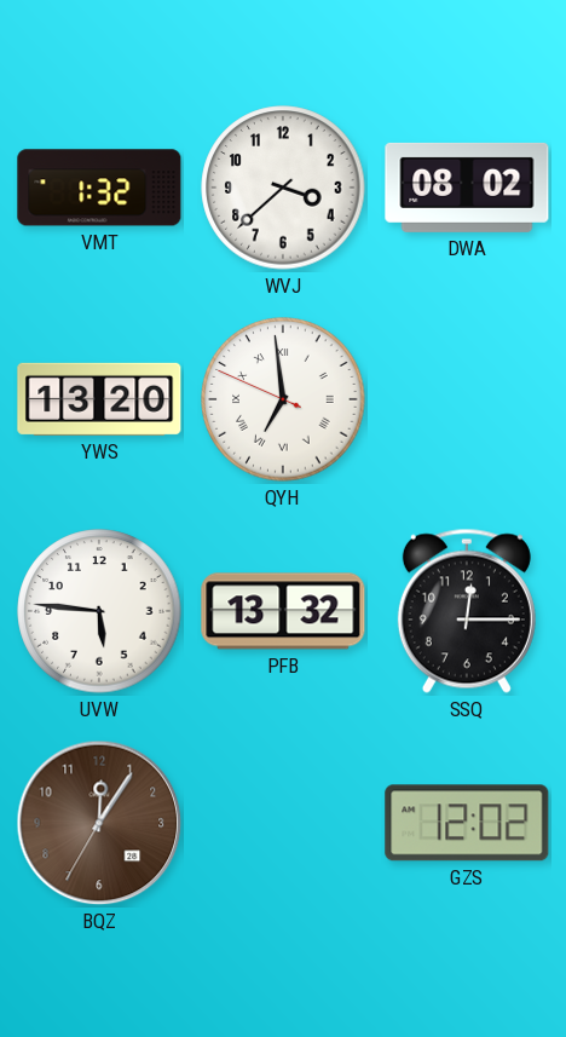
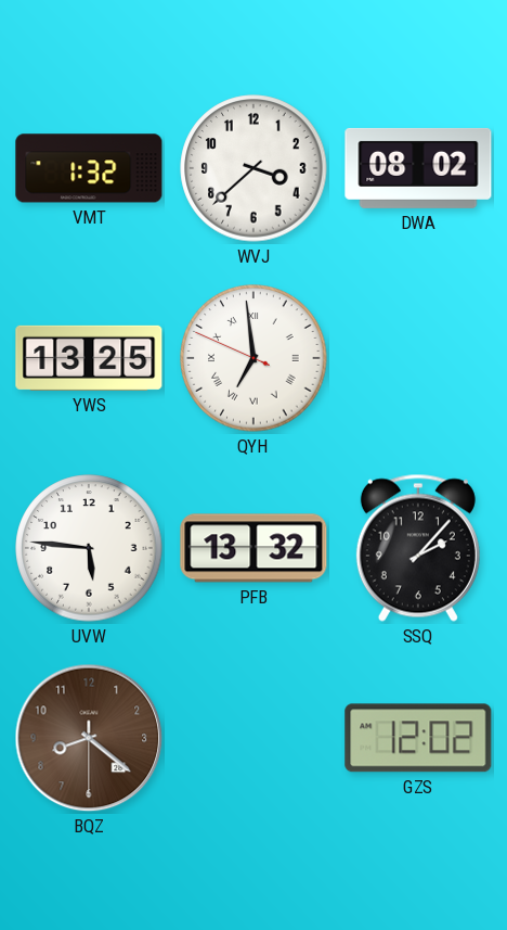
YWS: 13:20 -> 13:25 (89, 358)
SSQ: 12:15 -> 2:07 (418, 548)
BQZ: 12:05 -> 8:21 (89, 738)
